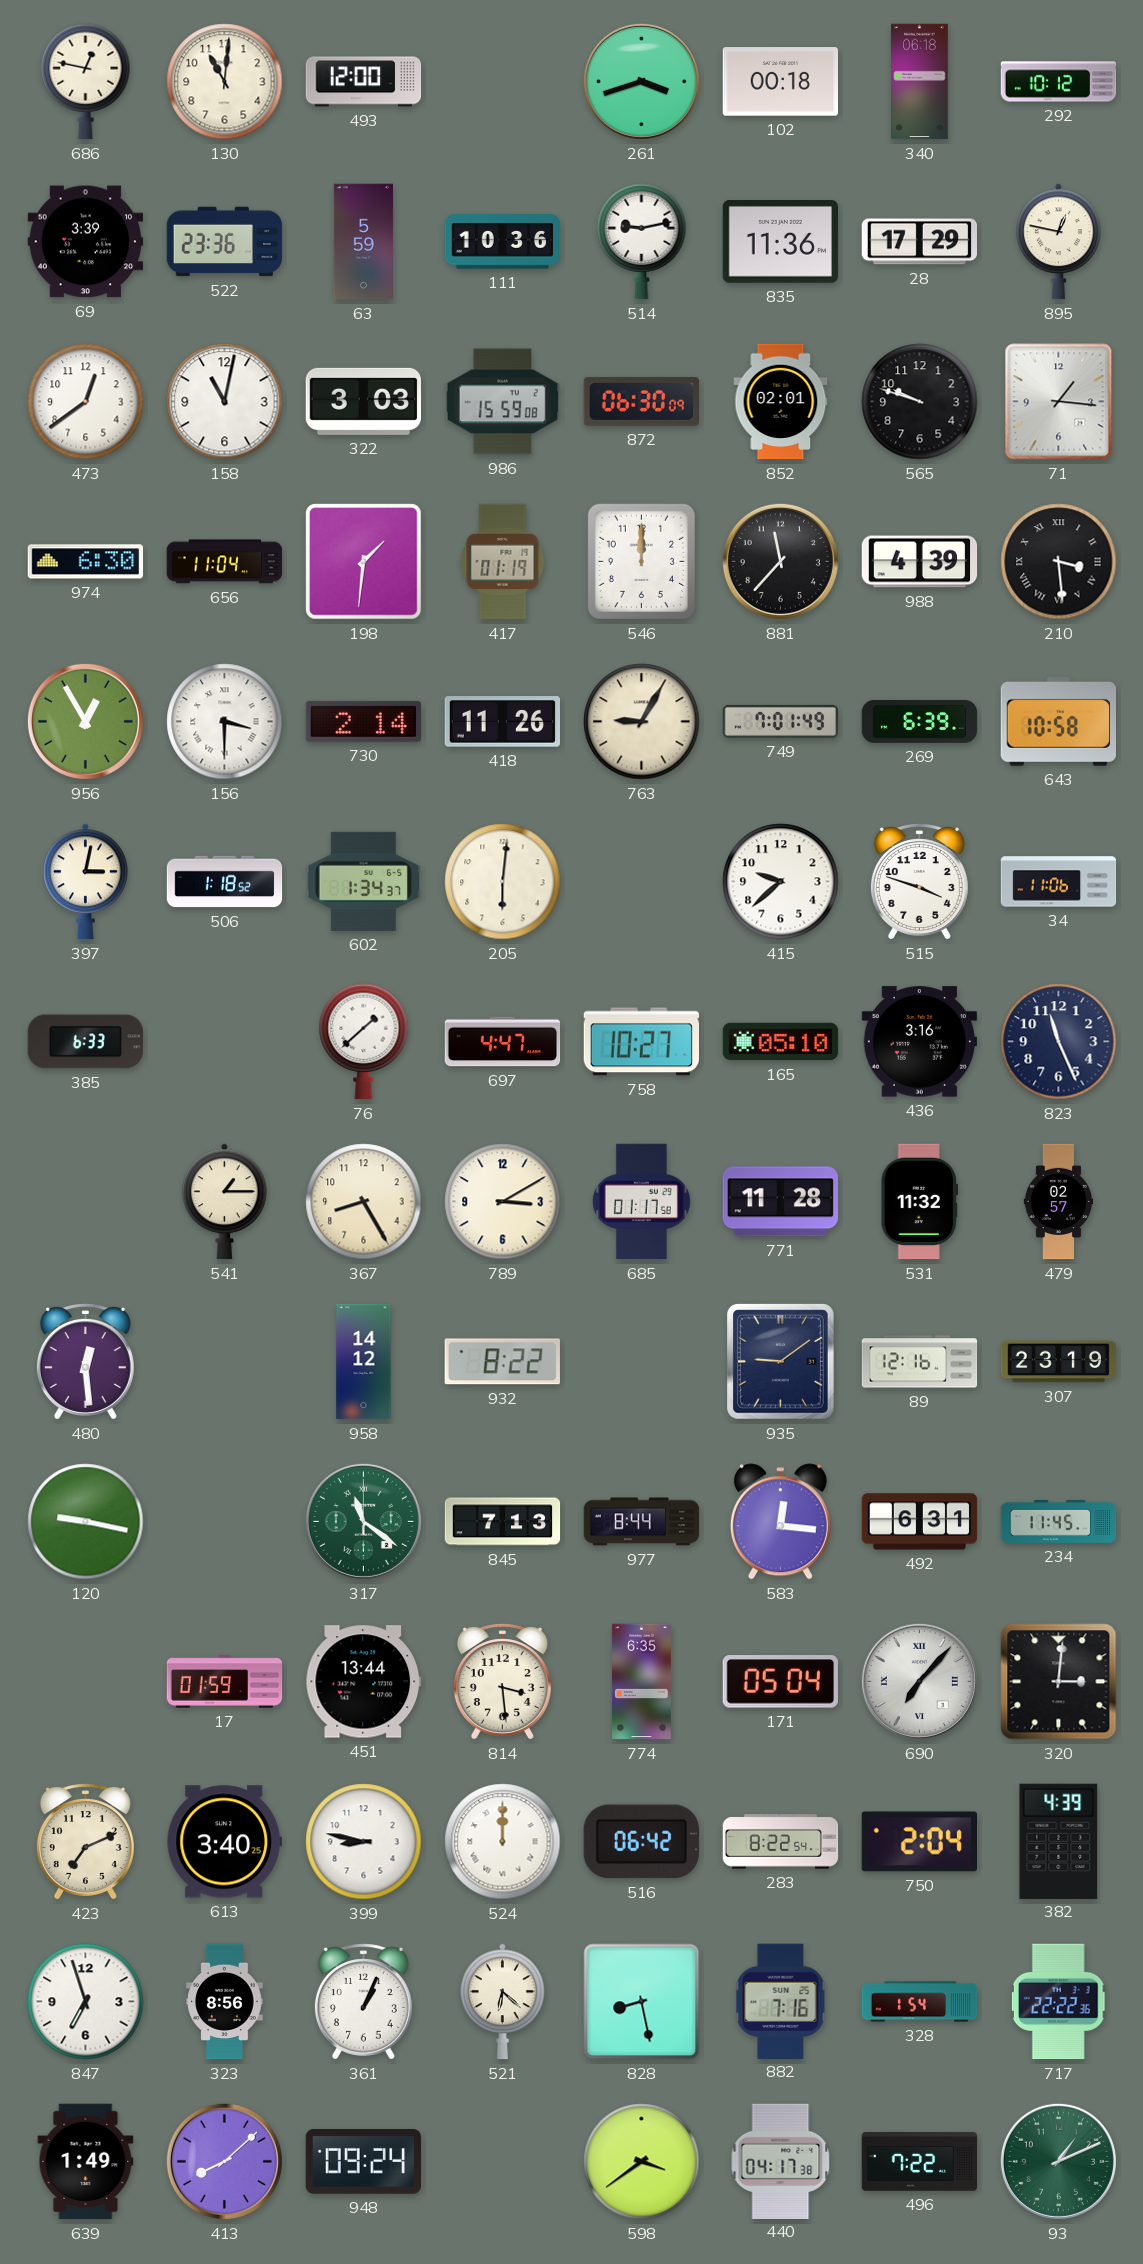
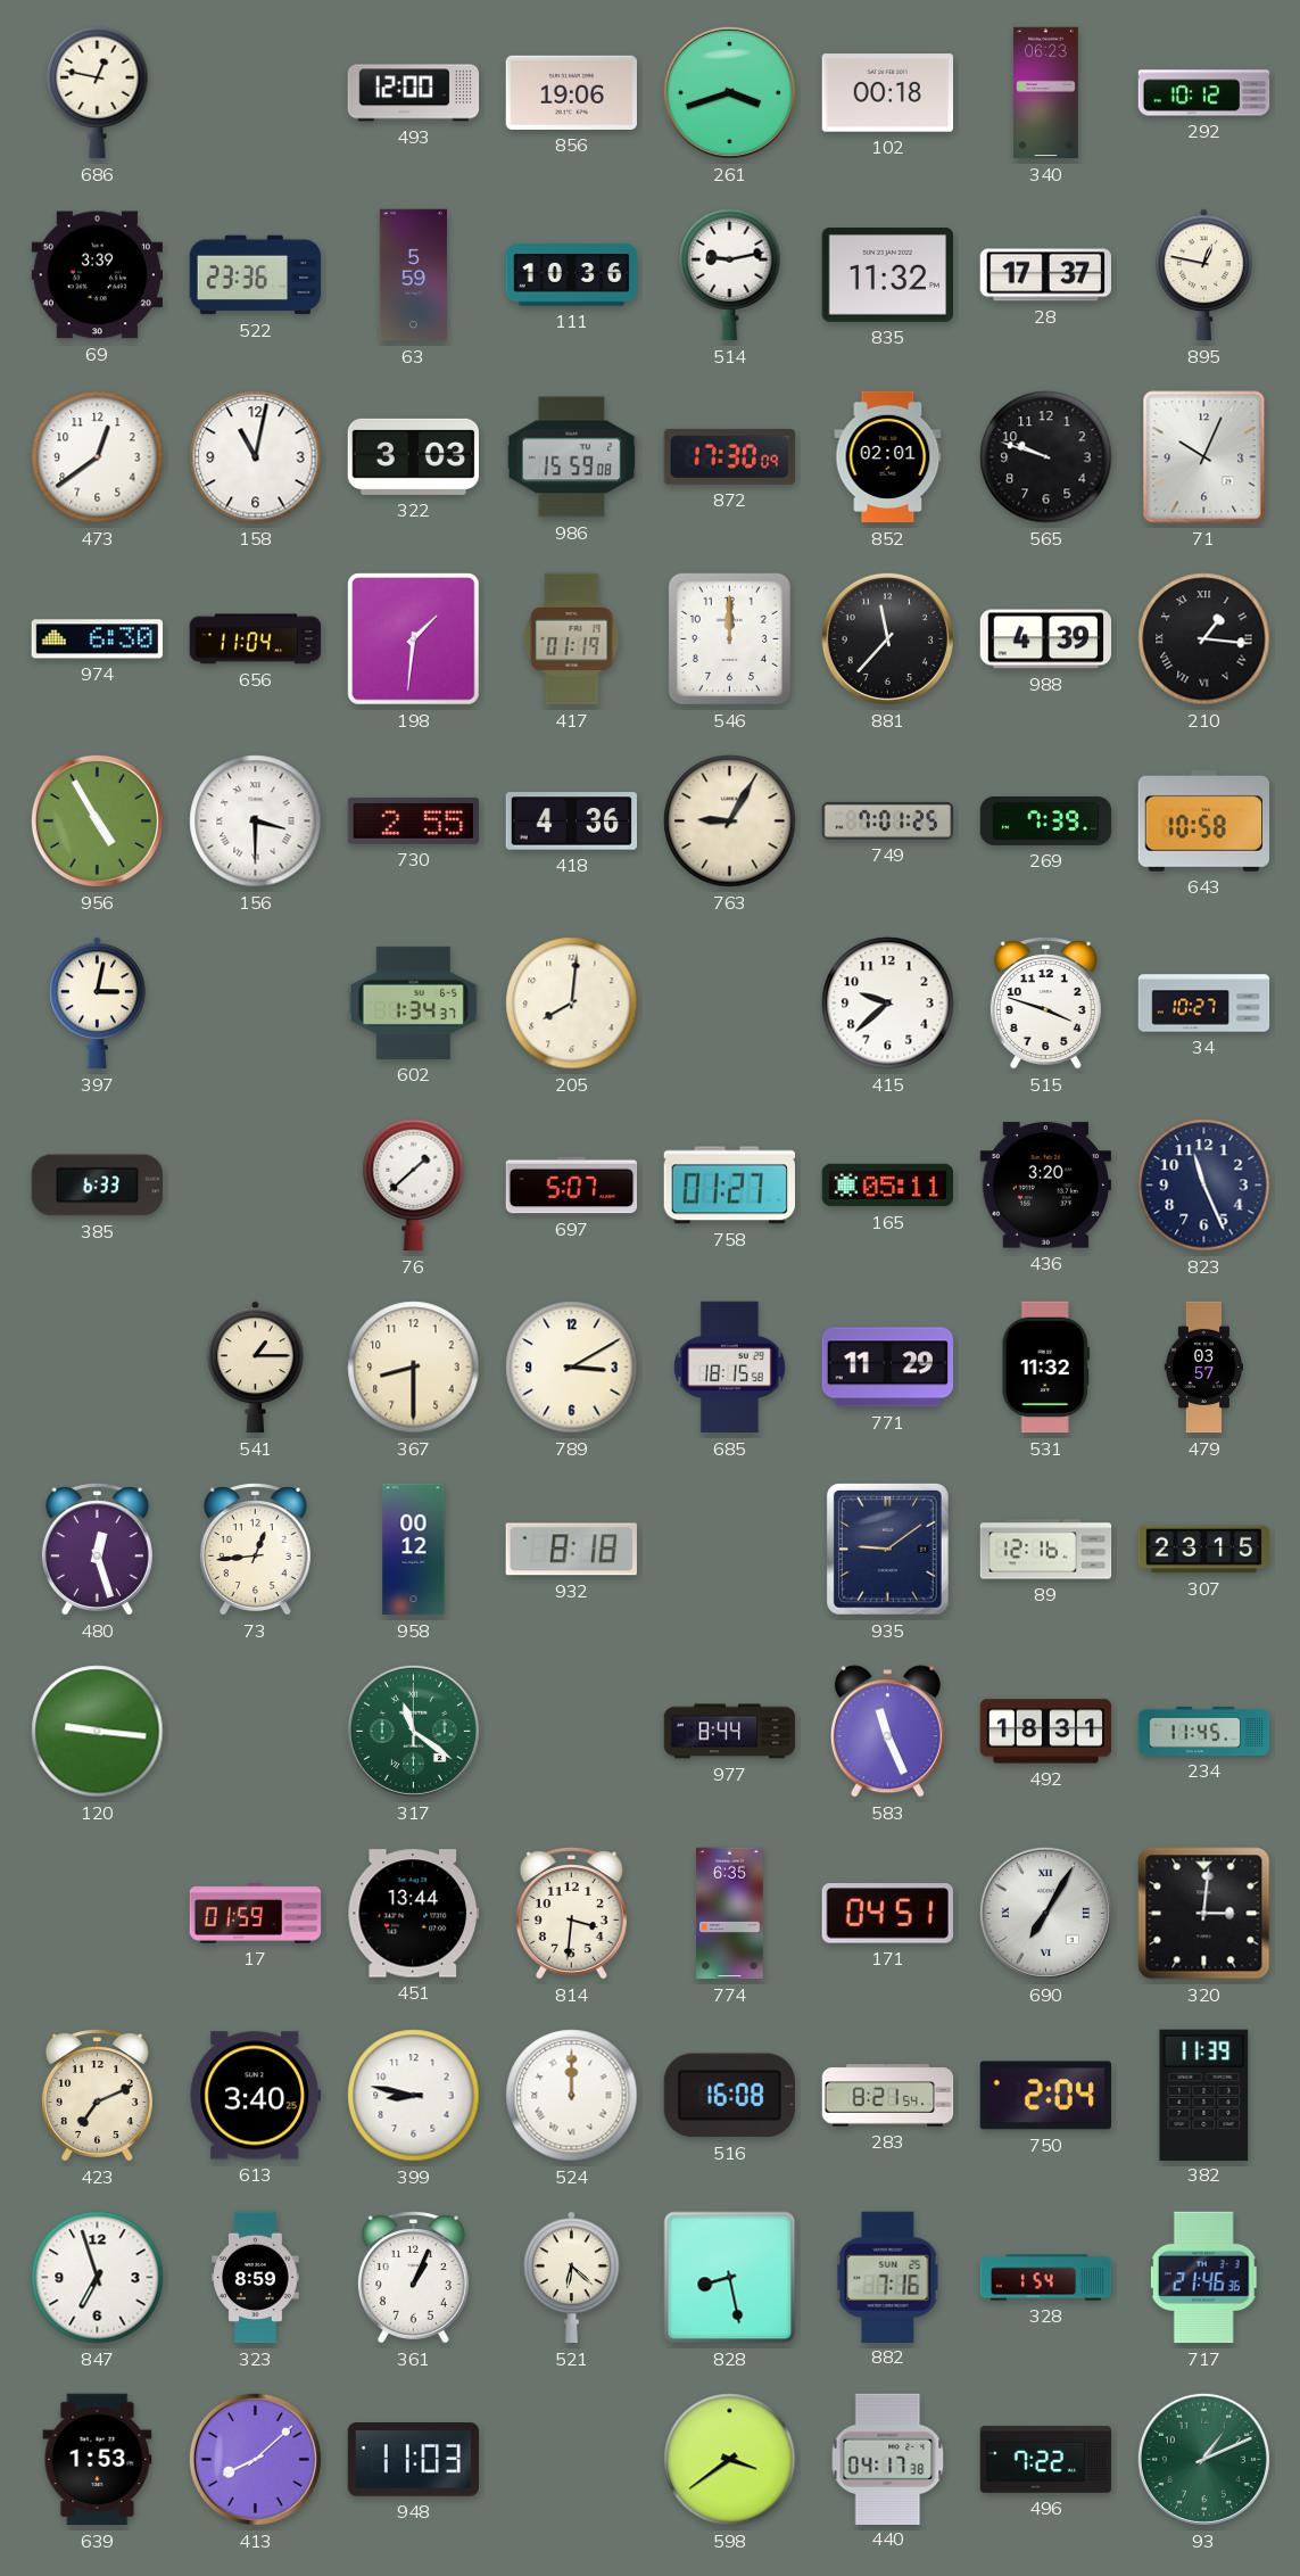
130: 11:01 -> none (225, 82)
856: none -> 19:06 (571, 92)
340: 06:18 -> 06:23 (1046, 93)
835: 11:36 -> 11:32 (887, 275)
28: 17:29 -> 17:37 (1045, 275)
872: 06:30 -> 17:30 (730, 456)
71: 1:16 -> 10:04 (1204, 457)
210: 3:29 -> 1:16 (1204, 639)
956: 12:55 -> 4:55 (97, 820)
730: 2:14 -> 2:55 (413, 820)
418: 11:26 -> 4:36 (571, 821)
749: 7:01:49 -> 7:01:25 (888, 820)
269: 6:39 -> 7:39 (1046, 820)
506: 1:18 -> none (225, 882)
205: 6:01 -> 8:01 (572, 1004)
34: 11:06 -> 10:27 (1204, 1004)
697: 4:47 -> 5:07 (572, 1186)
758: 10:27 -> 01:27 (729, 1186)
165: 05:10 -> 05:11 (888, 1186)
436: 3:16 -> 3:20 (1045, 1186)
367: 8:25 -> 8:30 (414, 1368)
685: 01:17 -> 18:15 (729, 1368)
771: 11:28 -> 11:29 (887, 1368)
479: 02:57 -> 03:57 (1204, 1368)
480: 12:29 -> 12:27 (97, 1550)
73: none -> 12:44 (255, 1550)
958: 14:12 -> 00:12 (414, 1550)
932: 8:22 -> 8:18 (571, 1550)
307: 23:19 -> 23:15 (1204, 1550)
120: 9:17 -> 9:16 (98, 1732)
845: 7:13 -> none (503, 1522)
583: 12:16 -> 11:26 (887, 1732)
492: 6:31 -> 18:31 (1046, 1732)
814: 3:29 -> 3:31 (571, 1914)
171: 05:04 -> 04:51 (887, 1914)
690: 7:07 -> 7:05 (1045, 1913)
516: 06:42 -> 16:08 (729, 2096)
283: 8:22 -> 8:21 (888, 2096)
382: 4:39 -> 11:39 (1204, 2095)
323: 8:56 -> 8:59 (256, 2278)
717: 22:22 -> 21:46 (1204, 2278)
639: 1:49 -> 1:53 (98, 2460)
948: 09:24 -> 11:03 (413, 2460)
